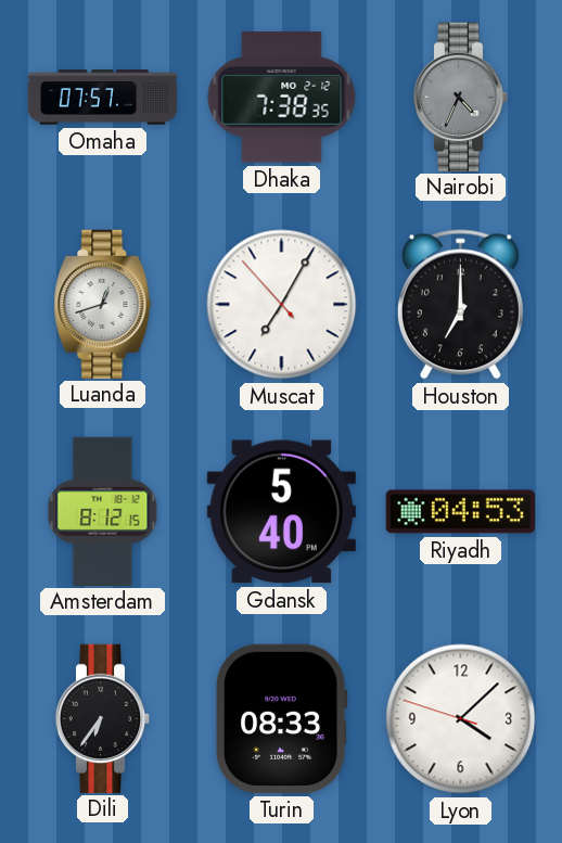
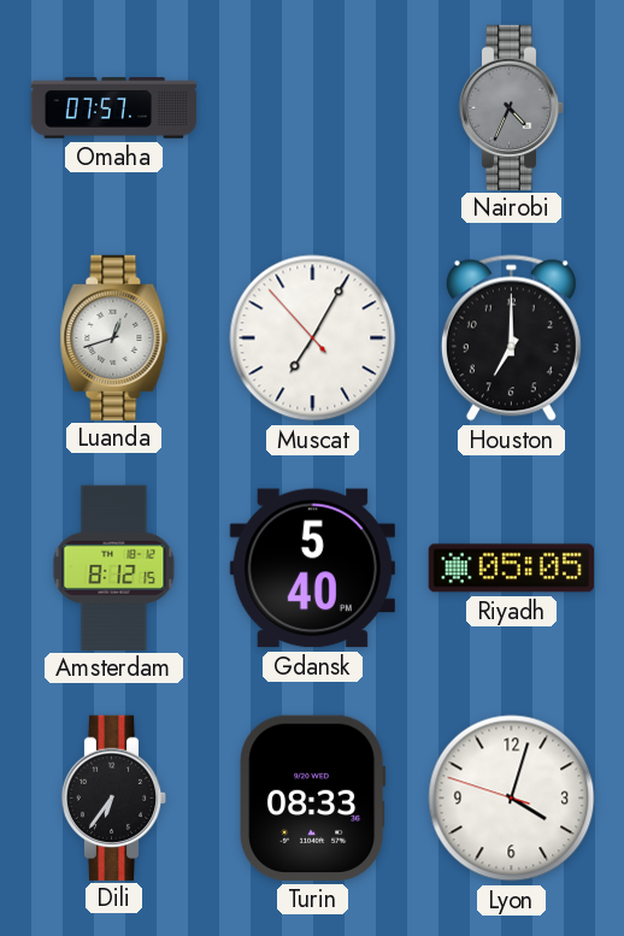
Dhaka: 7:38 -> none (282, 98)
Riyadh: 04:53 -> 05:05 (511, 569)
Lyon: 4:07 -> 4:02 (512, 799)
